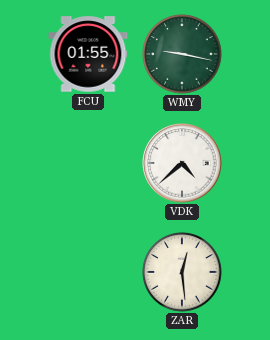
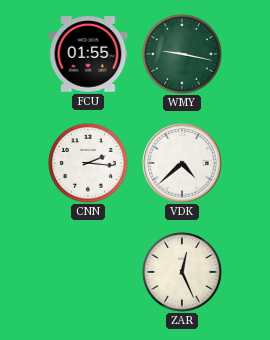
CNN: none -> 2:16 (88, 163)
ZAR: 12:29 -> 12:26 (182, 272)
